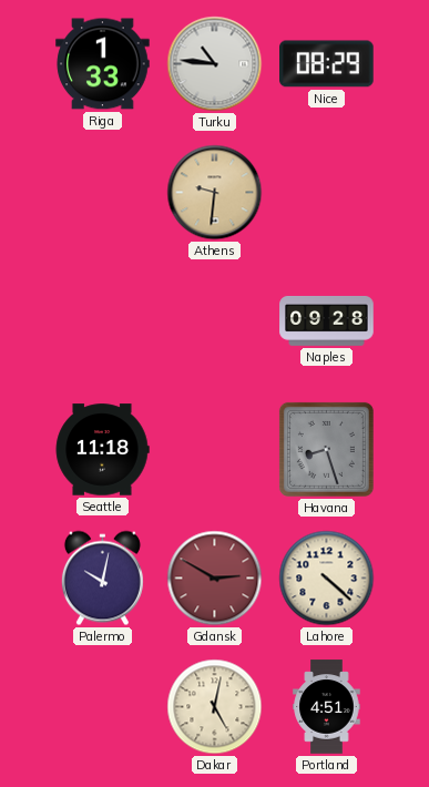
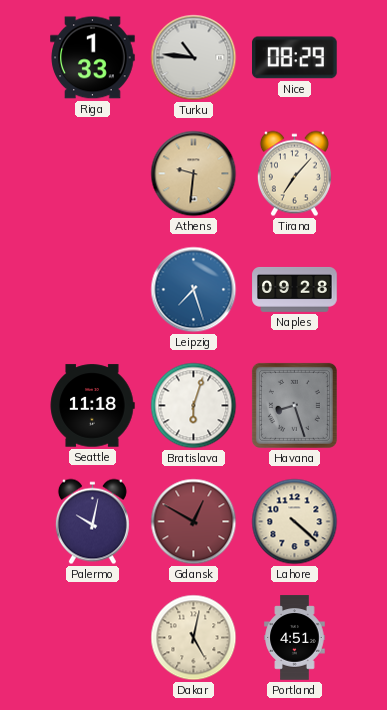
Tirana: none -> 7:07 (294, 174)
Leipzig: none -> 7:27 (194, 290)
Bratislava: none -> 6:03 (194, 406)
Gdansk: 2:50 -> 12:50 (194, 522)
